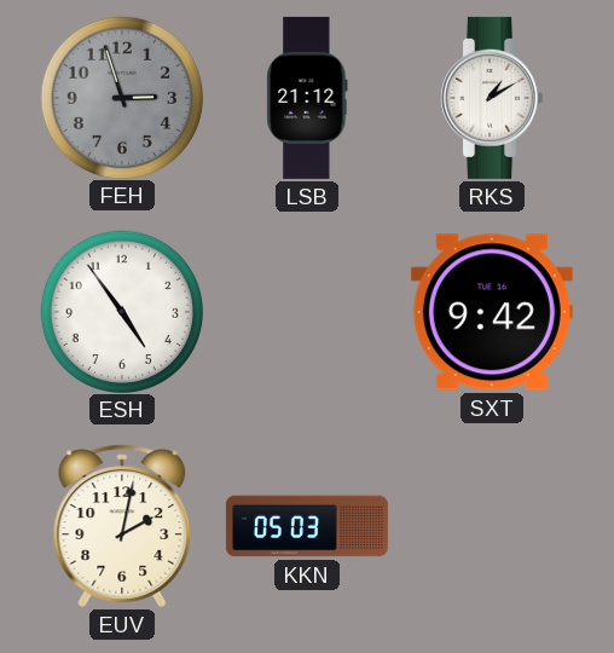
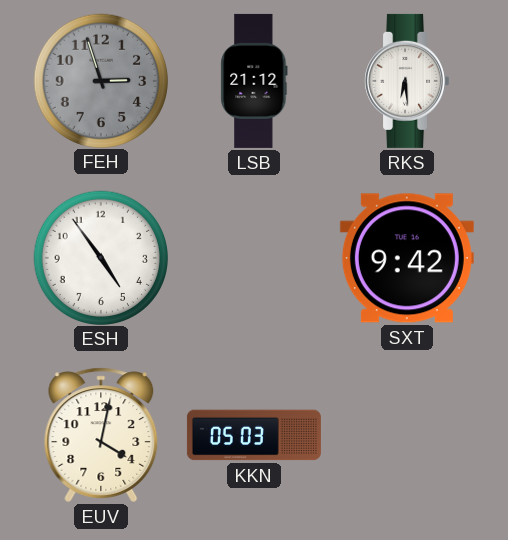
RKS: 1:10 -> 6:29 (407, 81)
EUV: 2:02 -> 4:02 (101, 435)
